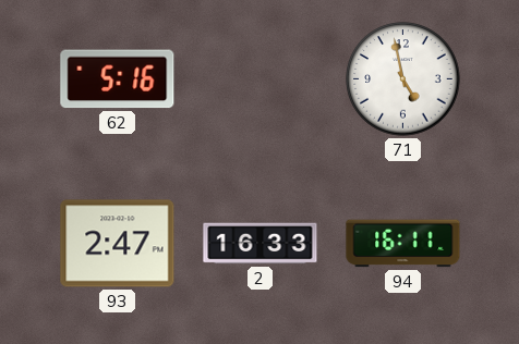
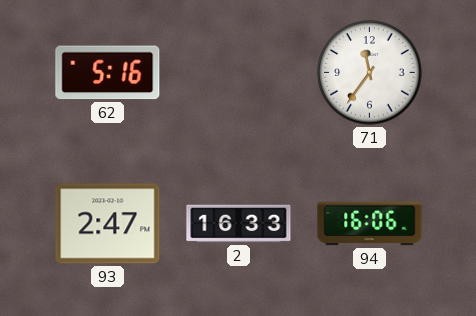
71: 4:58 -> 11:36 (370, 73)
94: 16:11 -> 16:06 (370, 224)
